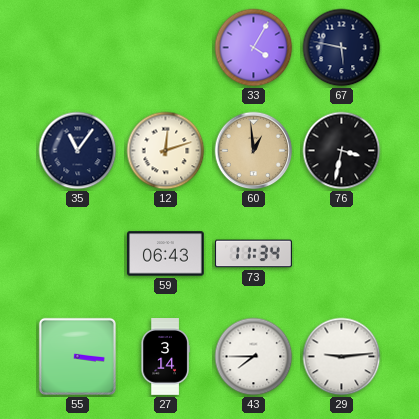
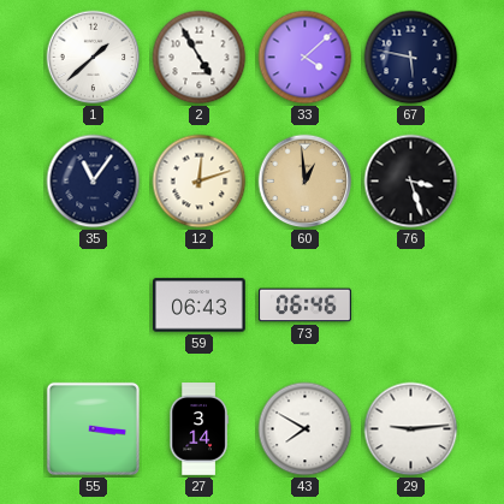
1: none -> 1:38 (94, 58)
2: none -> 4:55 (200, 58)
33: 4:05 -> 4:08 (306, 58)
76: 3:32 -> 3:27 (411, 182)
73: 11:34 -> 06:46 (306, 306)
43: 7:45 -> 7:50 (306, 429)
